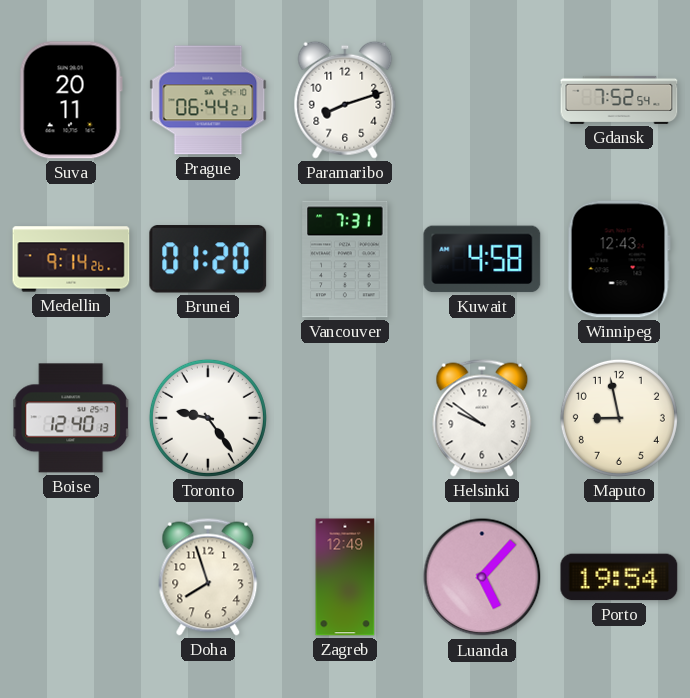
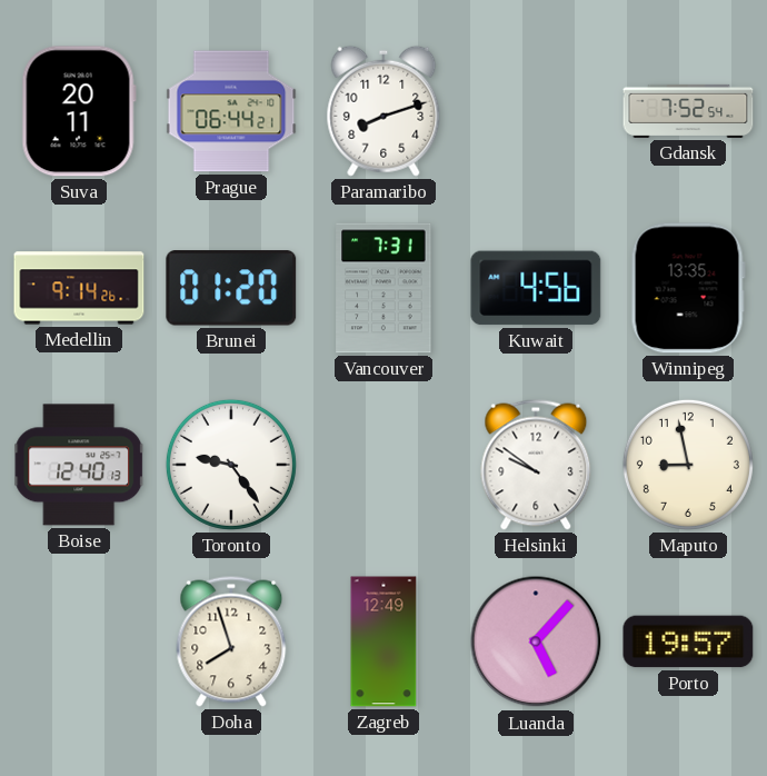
Kuwait: 4:58 -> 4:56 (536, 288)
Winnipeg: 12:43 -> 13:35 (688, 288)
Porto: 19:54 -> 19:57 (688, 641)
